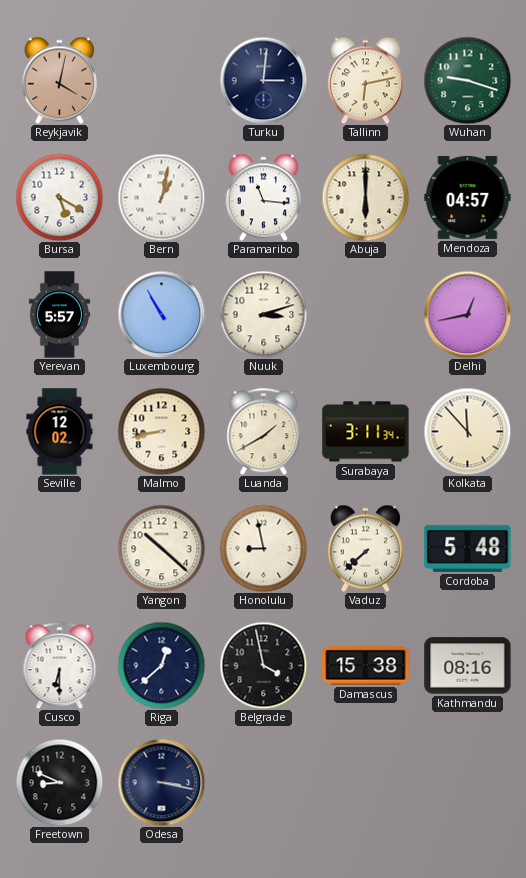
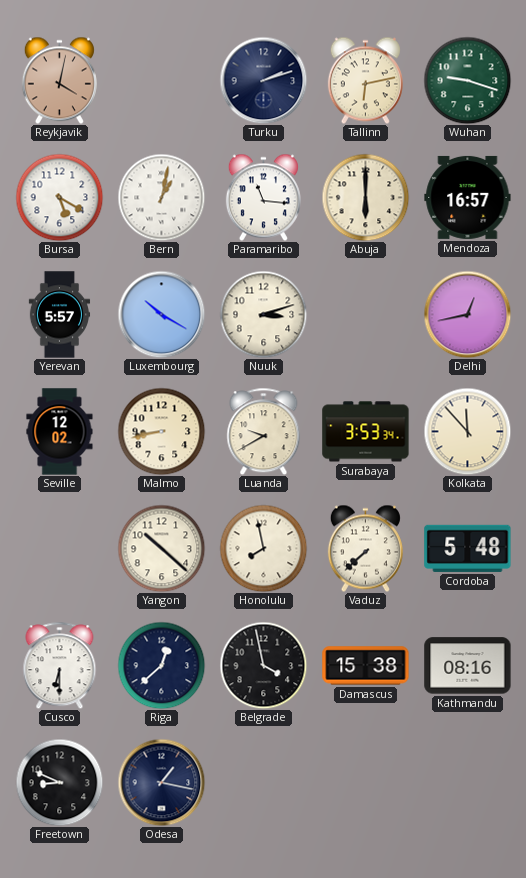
Turku: 3:01 -> 2:12 (263, 80)
Mendoza: 04:57 -> 16:57 (468, 197)
Luxembourg: 10:55 -> 10:20 (161, 314)
Luanda: 1:40 -> 9:40 (264, 431)
Surabaya: 3:11 -> 3:53 (366, 432)
Honolulu: 8:58 -> 7:58 (263, 548)
Odesa: 3:17 -> 1:17 (161, 782)
